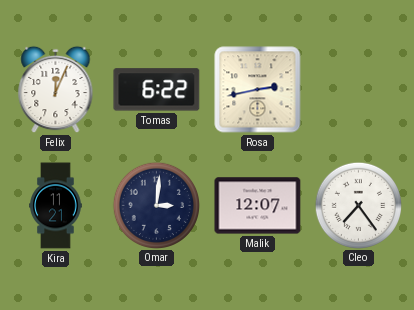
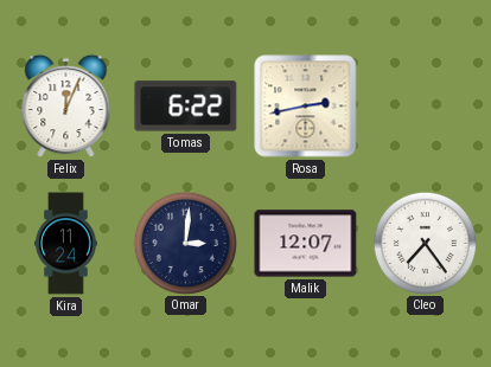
Kira: 11:21 -> 11:24 (66, 244)
